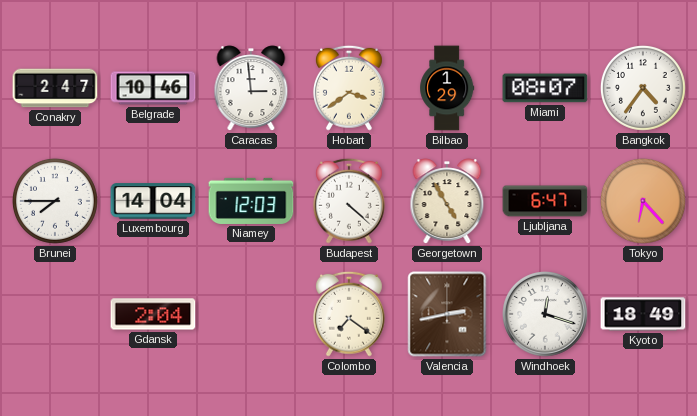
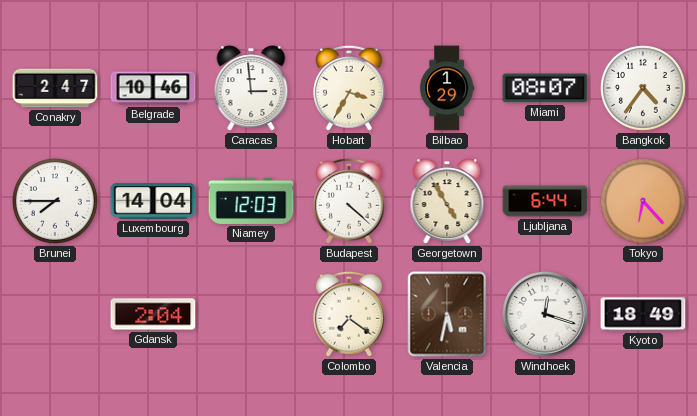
Hobart: 3:39 -> 3:35 (349, 88)
Ljubljana: 6:47 -> 6:44 (545, 201)
Valencia: 2:43 -> 5:32 (447, 314)
